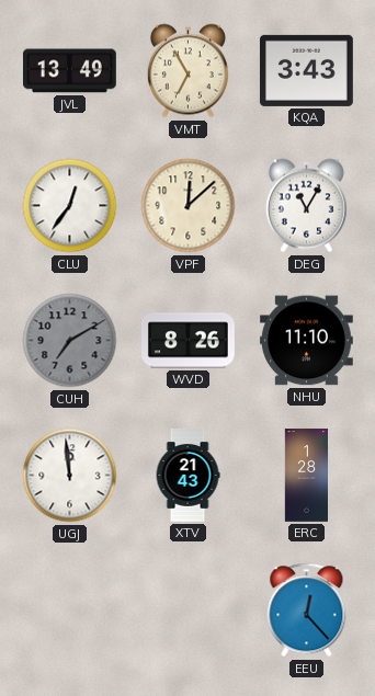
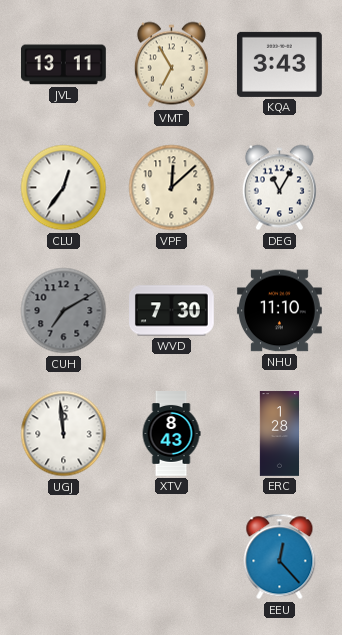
JVL: 13:49 -> 13:11 (63, 65)
WVD: 8:26 -> 7:30 (172, 311)
XTV: 21:43 -> 8:43 (171, 434)
